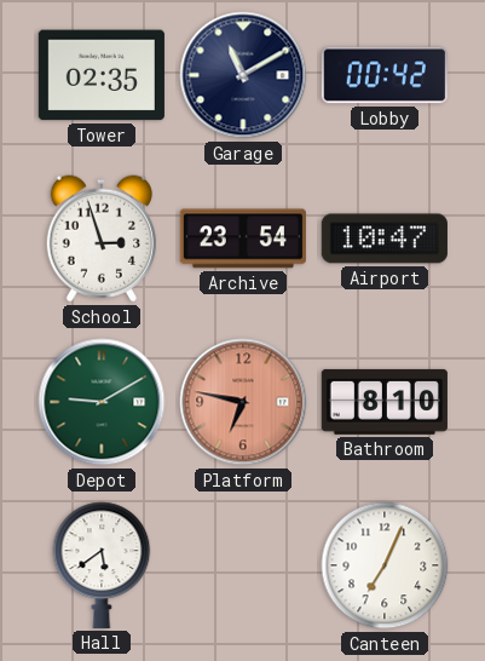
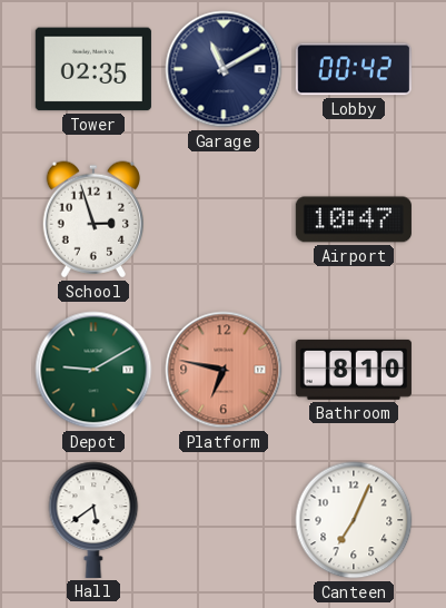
Archive: 23:54 -> none (243, 238)
